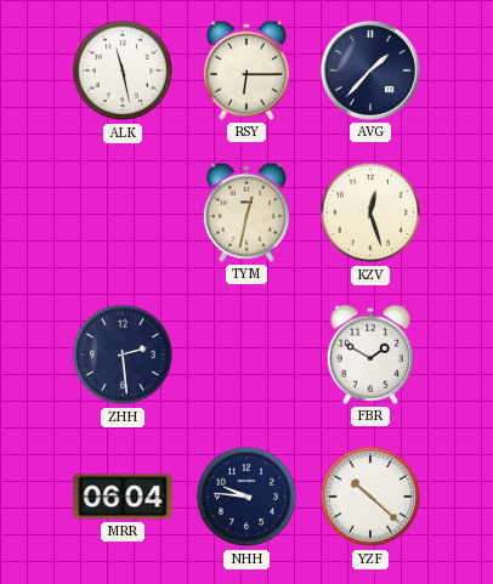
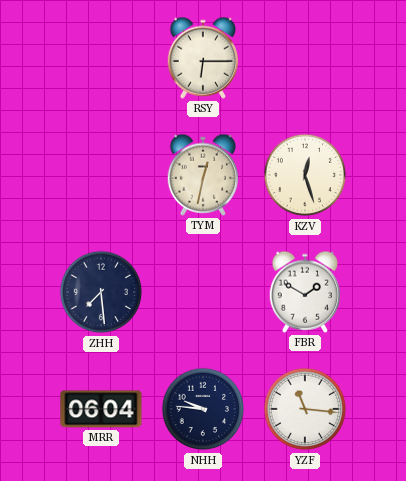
ALK: 11:28 -> none (123, 70)
AVG: 1:37 -> none (370, 70)
ZHH: 2:29 -> 7:29 (101, 292)
YZF: 10:22 -> 11:16 (305, 409)
